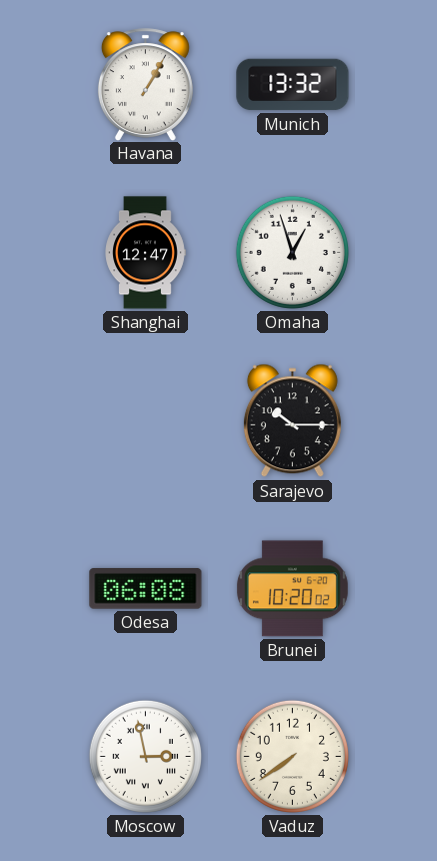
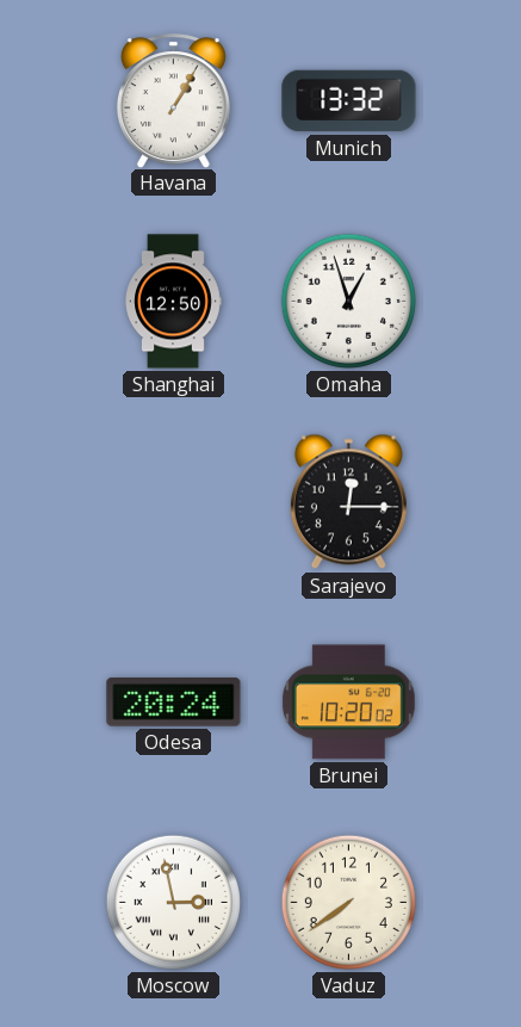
Shanghai: 12:47 -> 12:50 (173, 302)
Sarajevo: 10:15 -> 12:15 (348, 502)
Odesa: 06:08 -> 20:24 (174, 703)
